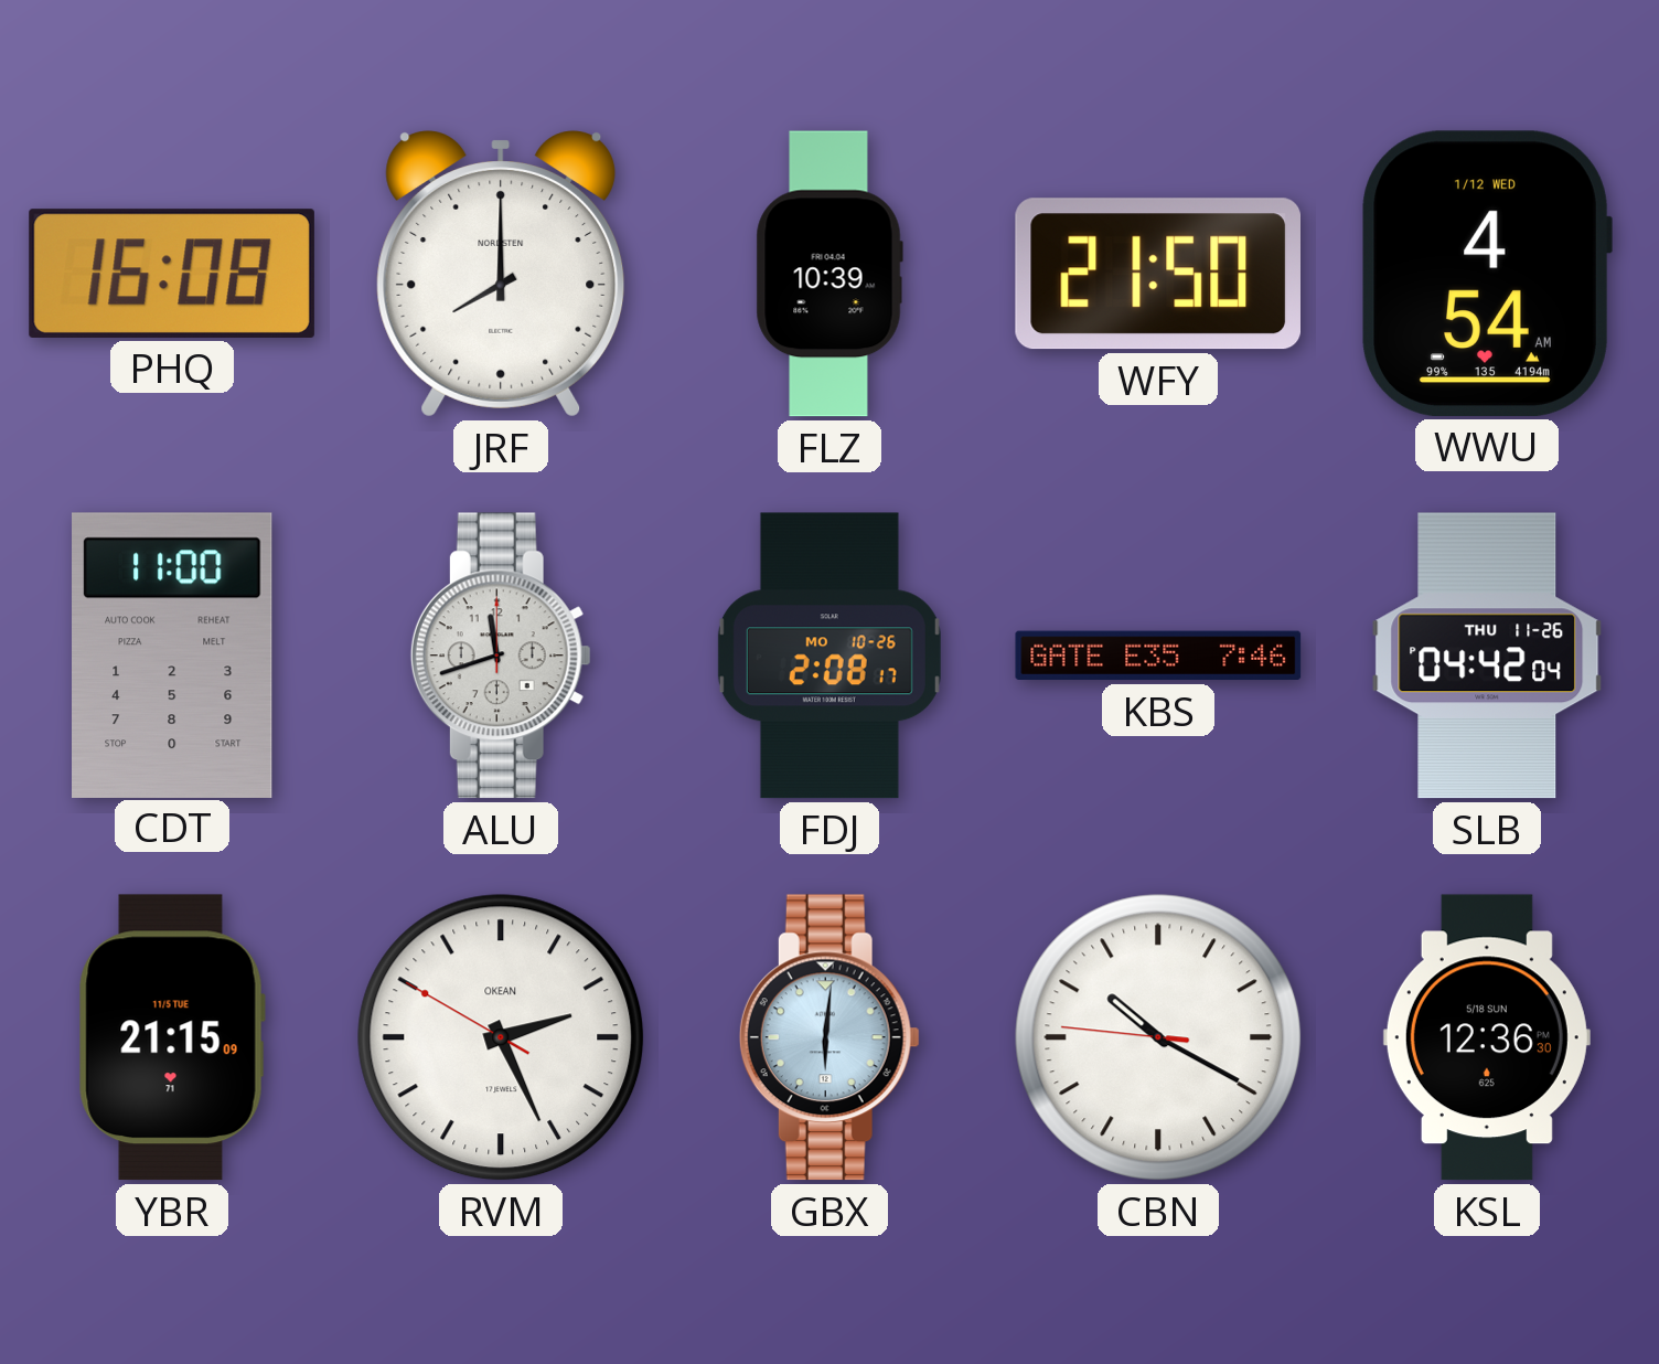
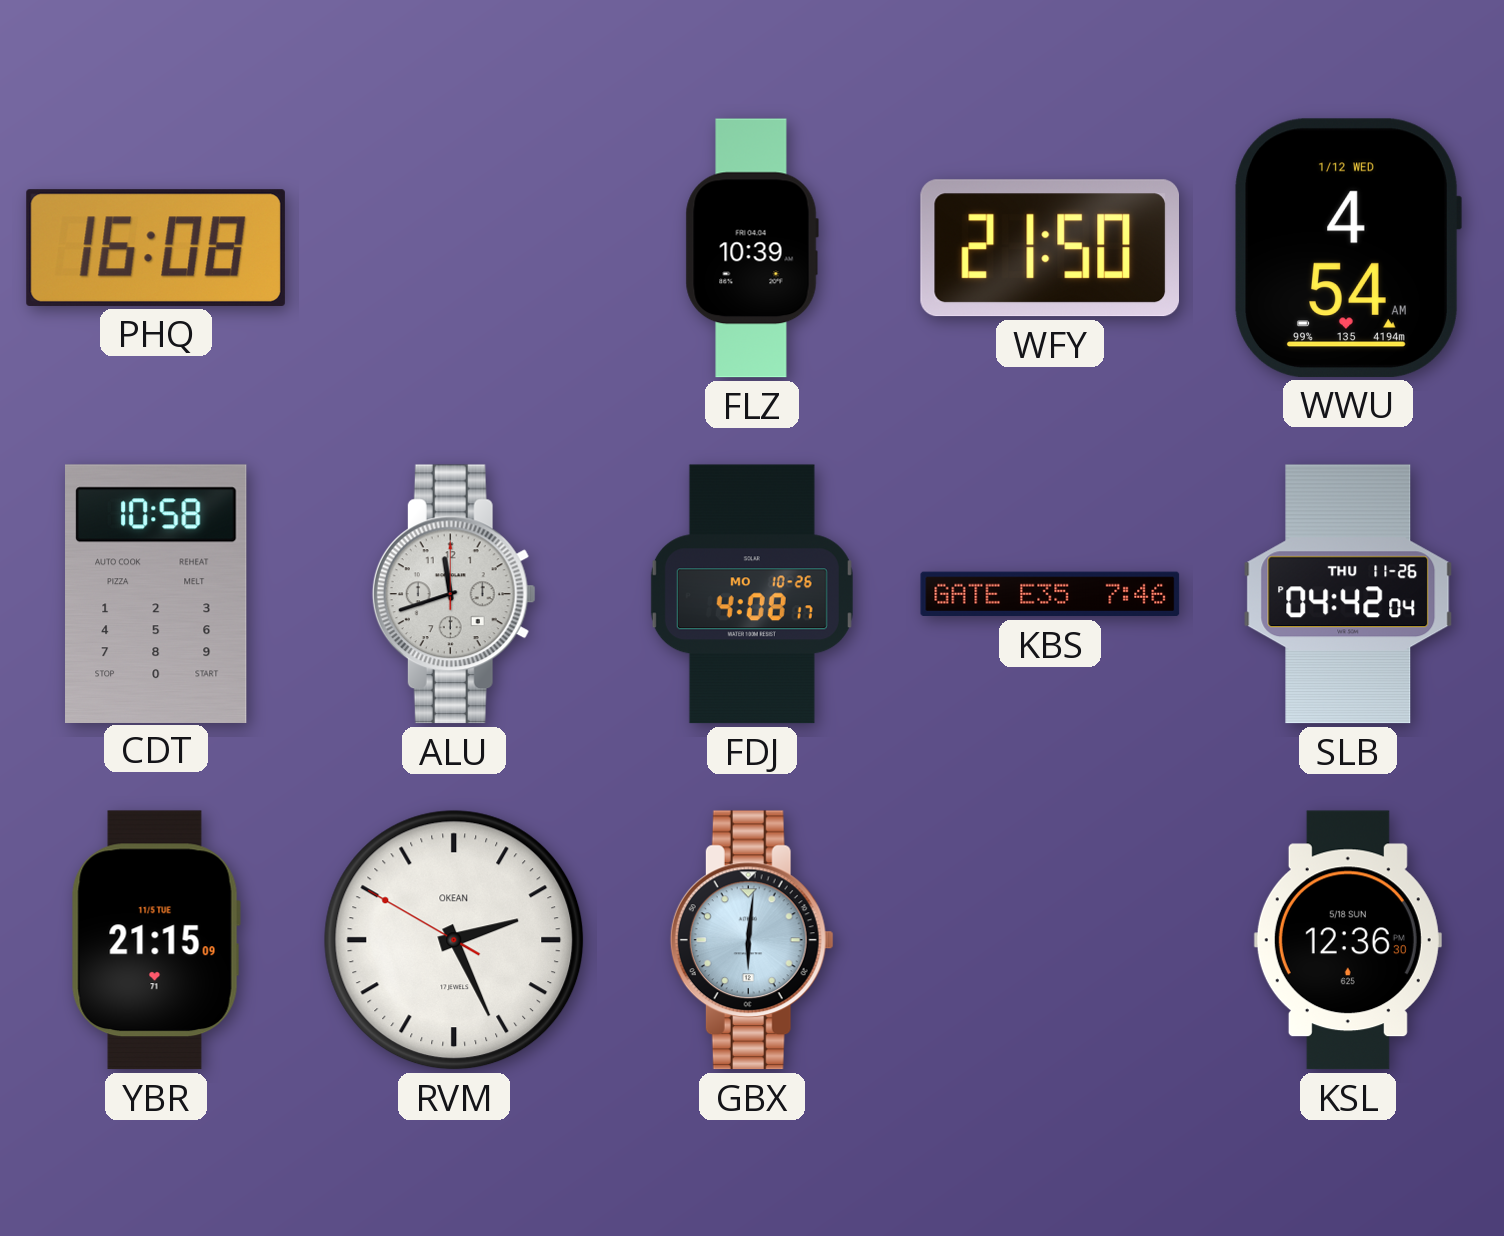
JRF: 8:00 -> none (501, 274)
CDT: 11:00 -> 10:58 (157, 593)
FDJ: 2:08 -> 4:08 (752, 594)
CBN: 10:19 -> none (1158, 1037)
